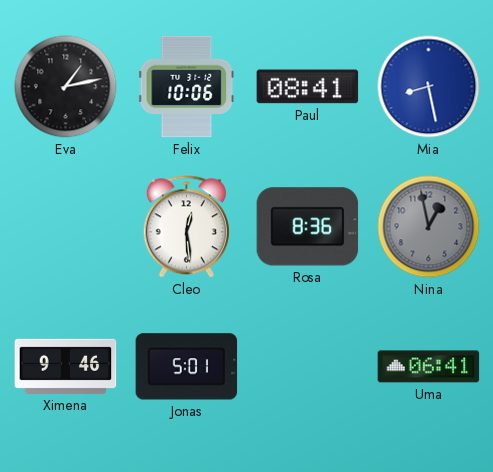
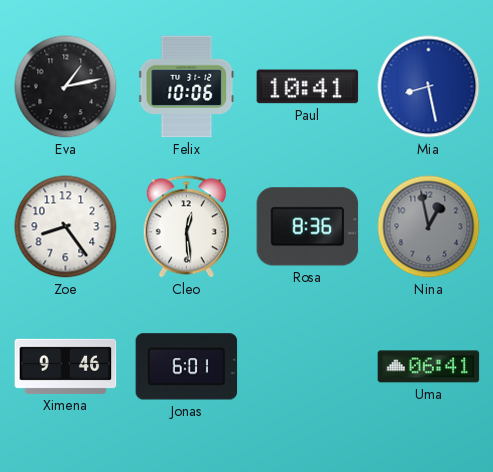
Paul: 08:41 -> 10:41 (308, 87)
Zoe: none -> 8:24 (66, 227)
Jonas: 5:01 -> 6:01 (187, 367)
